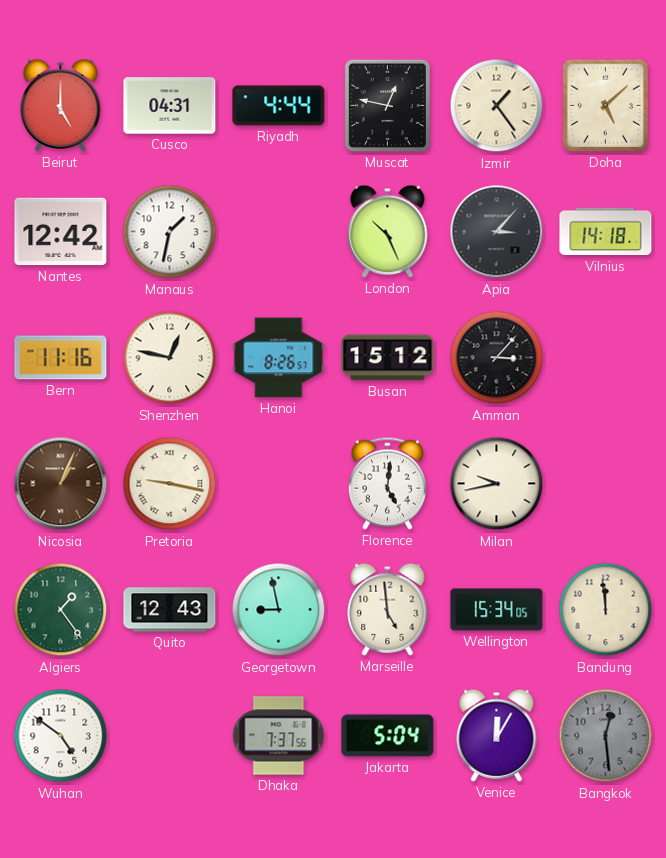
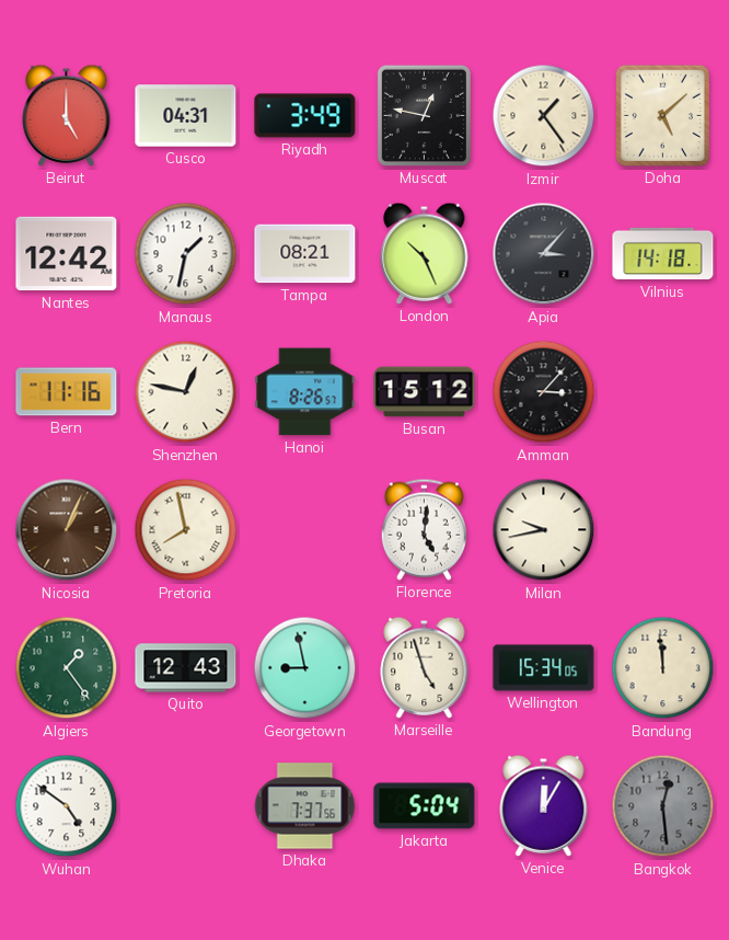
Riyadh: 4:44 -> 3:49 (305, 116)
Tampa: none -> 08:21 (305, 254)
Pretoria: 9:17 -> 7:58 (186, 530)
Marseille: 4:59 -> 4:57 (425, 667)
